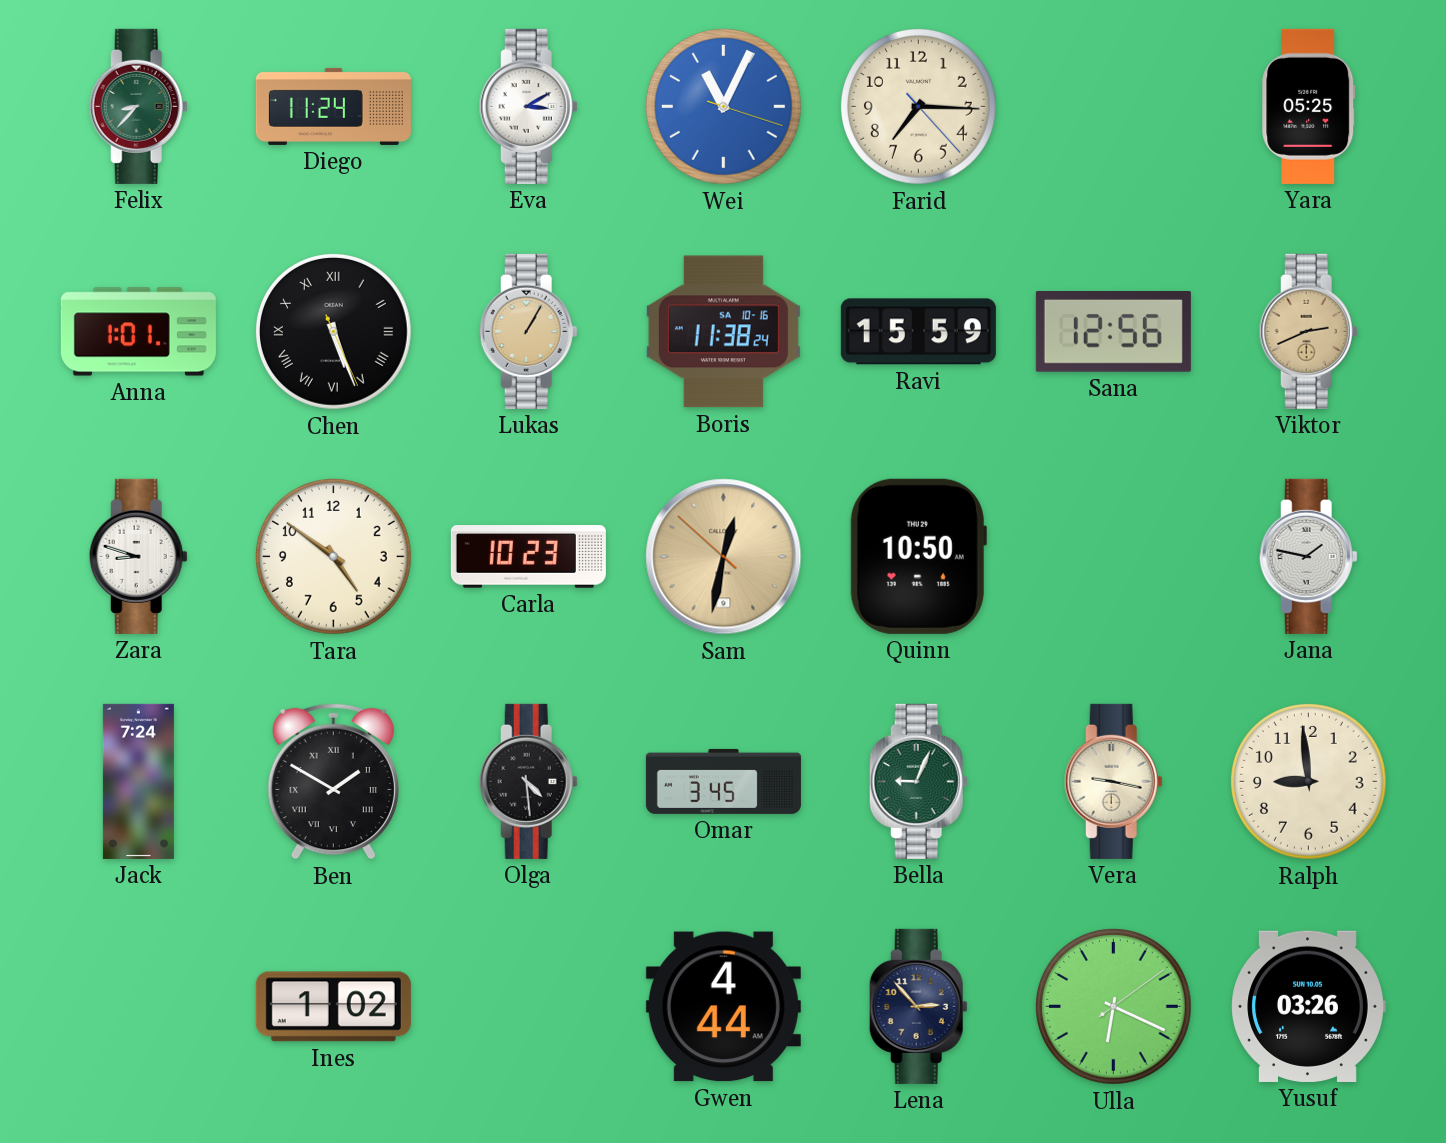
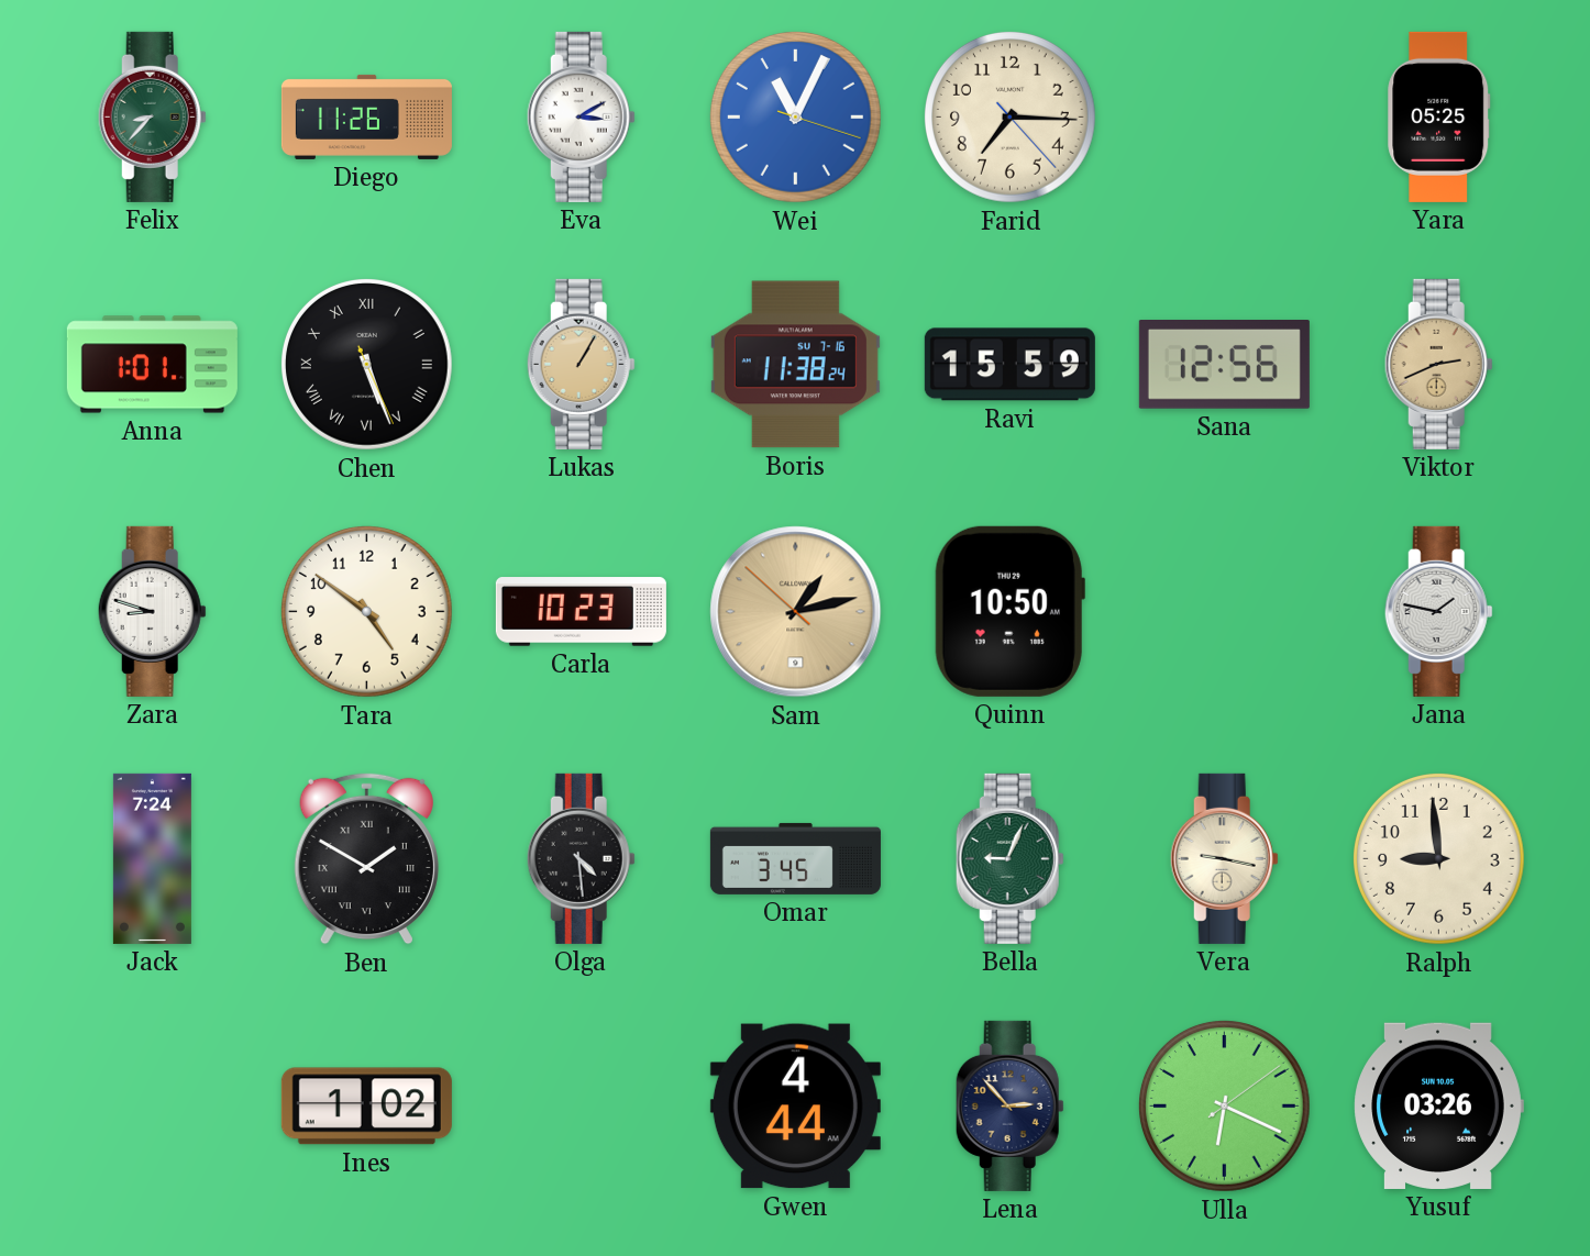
Diego: 11:24 -> 11:26 (366, 116)
Boris date: SA 10-16 -> SU 7-16 (795, 365)
Sam: 12:31 -> 1:12 (796, 612)
